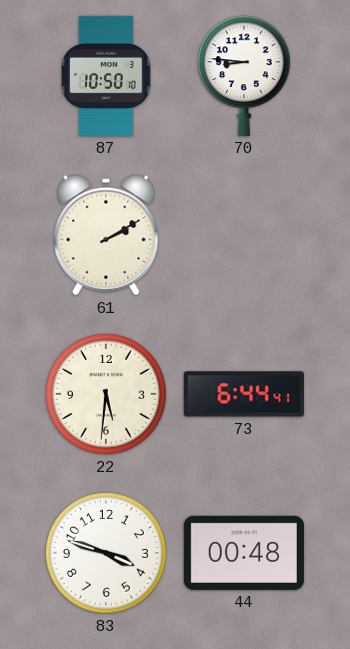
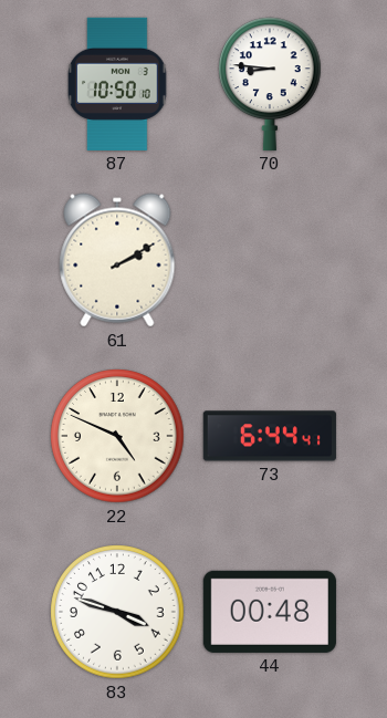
22: 5:31 -> 4:49 (117, 436)
